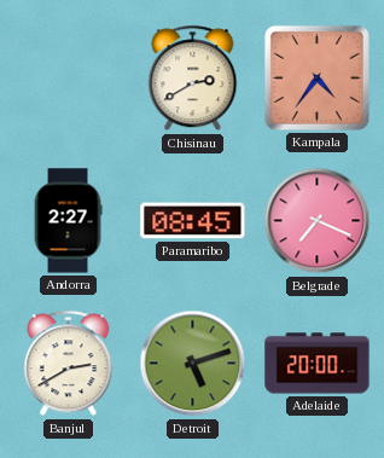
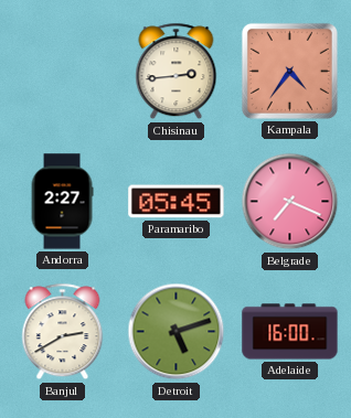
Chisinau: 2:40 -> 2:44 (177, 72)
Paramaribo: 08:45 -> 05:45 (177, 202)
Adelaide: 20:00 -> 16:00 (290, 332)
